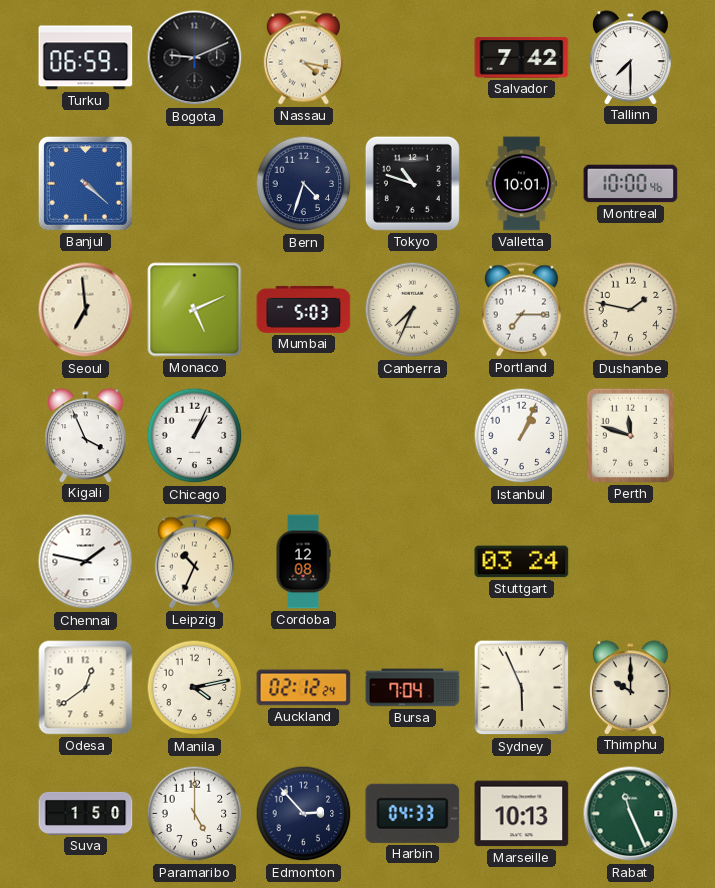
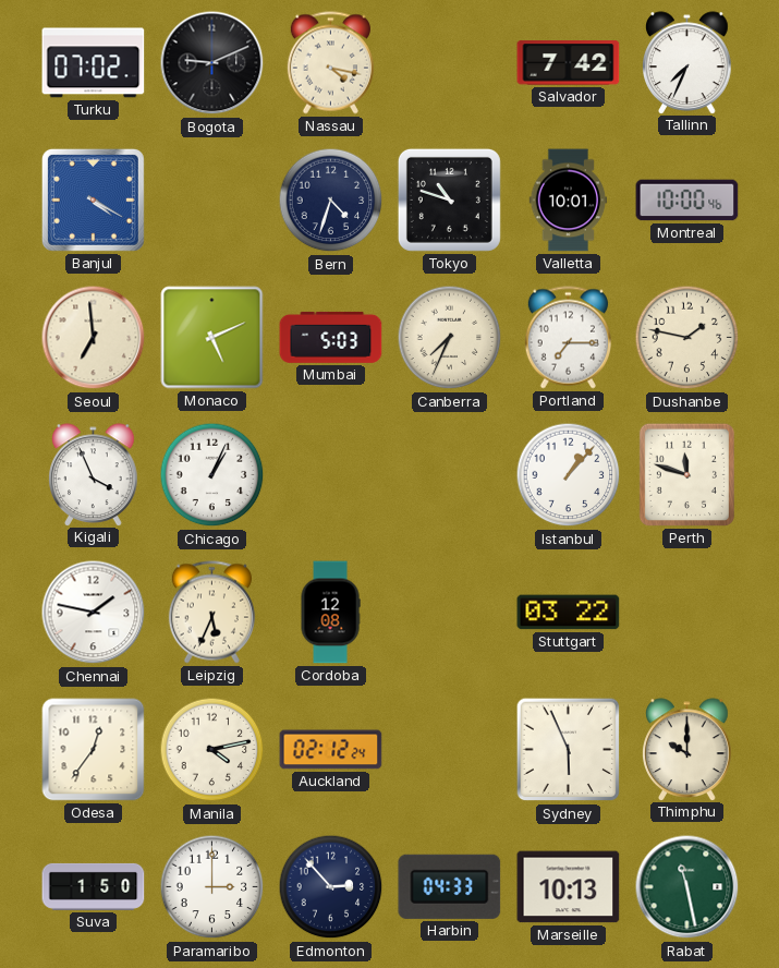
Turku: 06:59 -> 07:02 (94, 63)
Tallinn: 7:30 -> 7:34 (687, 62)
Banjul: 4:22 -> 4:20 (93, 199)
Istanbul: 1:04 -> 1:07 (569, 475)
Leipzig: 10:34 -> 5:34 (211, 613)
Stuttgart: 03:24 -> 03:22 (569, 613)
Odesa: 12:39 -> 12:36 (94, 750)
Bursa: 7:04 -> none (413, 688)
Paramaribo: 5:00 -> 3:00 (212, 887)
Rabat: 11:26 -> 11:28 (687, 887)
